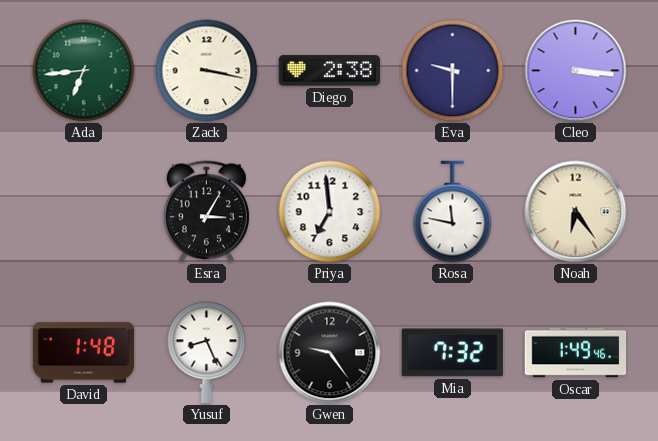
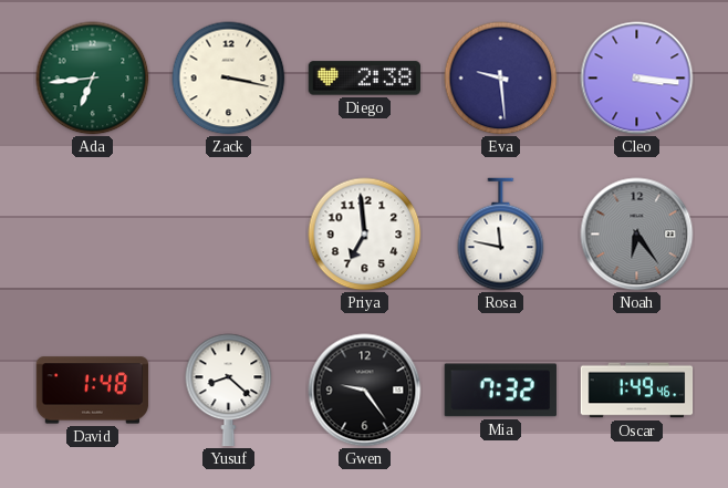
Eva: 9:30 -> 9:29 (501, 79)
Esra: 3:05 -> none (206, 212)
Noah dial: cream -> grey (637, 235)
Yusuf: 8:26 -> 8:22 (229, 390)
